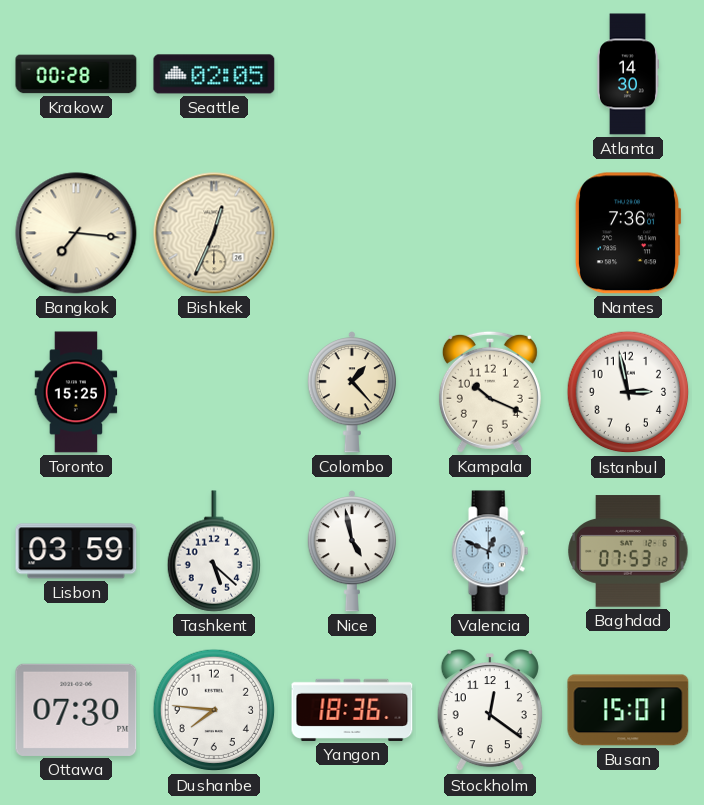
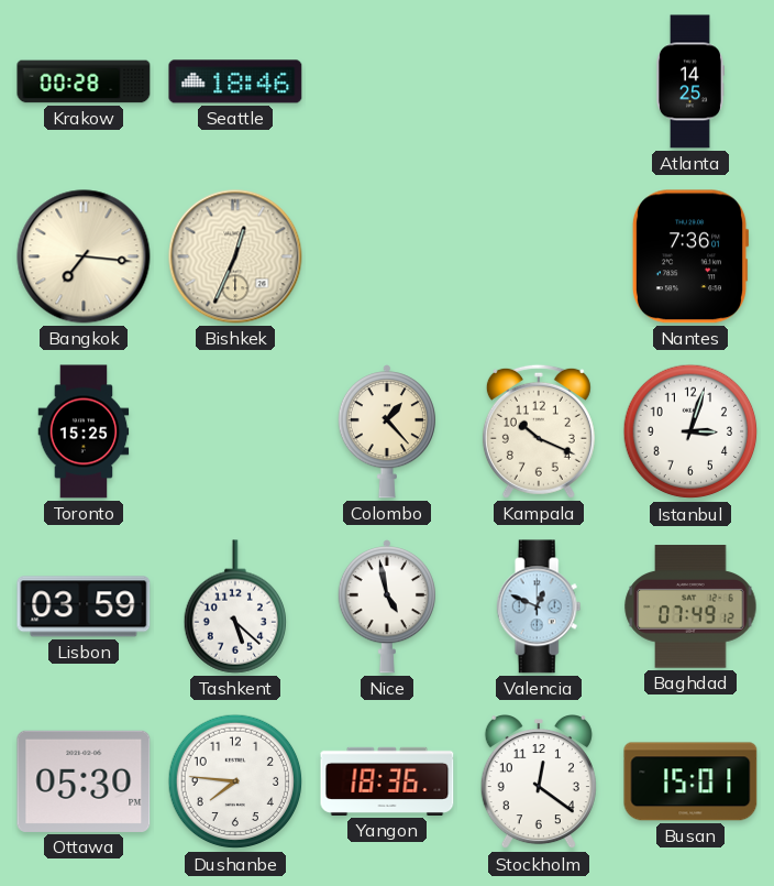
Seattle: 02:05 -> 18:46 (235, 81)
Atlanta: 14:30 -> 14:25 (689, 81)
Istanbul: 2:58 -> 3:03 (690, 431)
Baghdad: 07:53 -> 07:49 (690, 606)
Ottawa: 07:30 -> 05:30 (84, 781)
